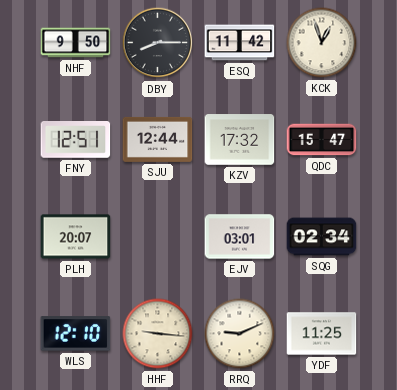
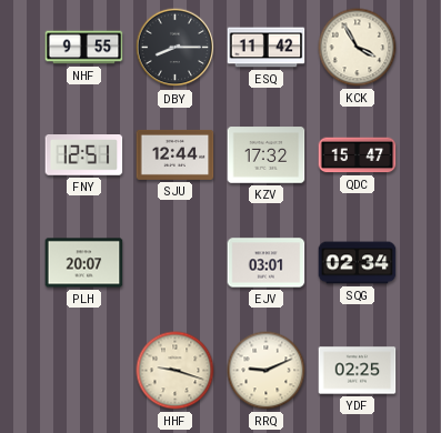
NHF: 9:50 -> 9:55 (84, 48)
KCK: 12:57 -> 3:55 (358, 48)
WLS: 12:10 -> none (76, 334)
HHF: 9:16 -> 9:18 (176, 371)
YDF: 11:25 -> 02:25 (358, 371)
